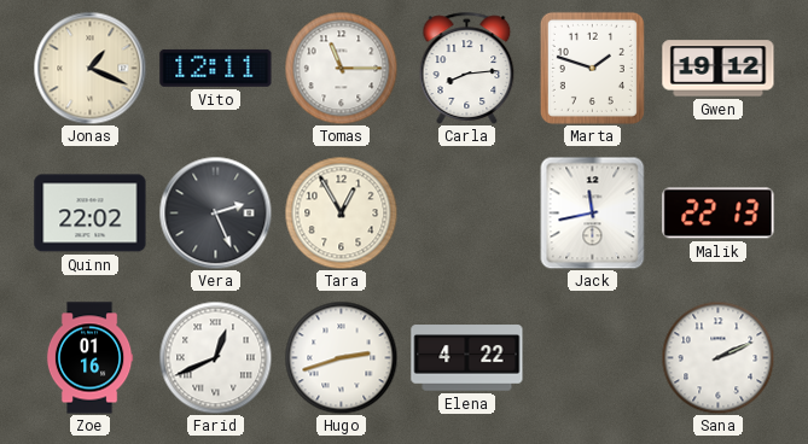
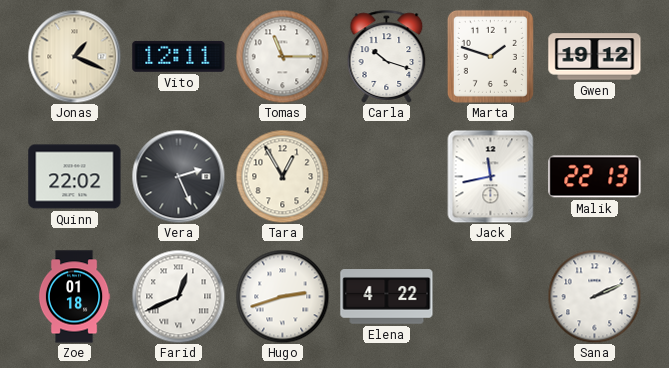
Carla: 8:14 -> 10:18 (387, 56)
Zoe: 01:16 -> 01:18 (74, 297)
